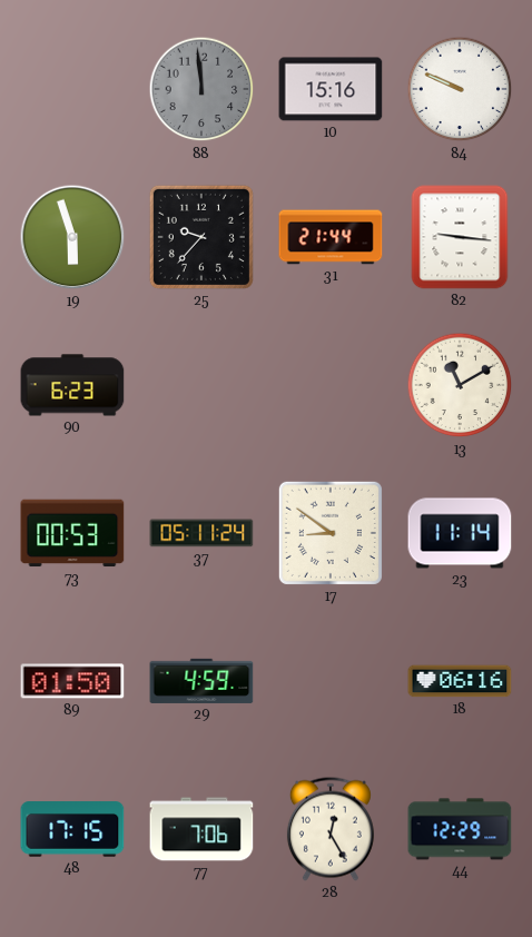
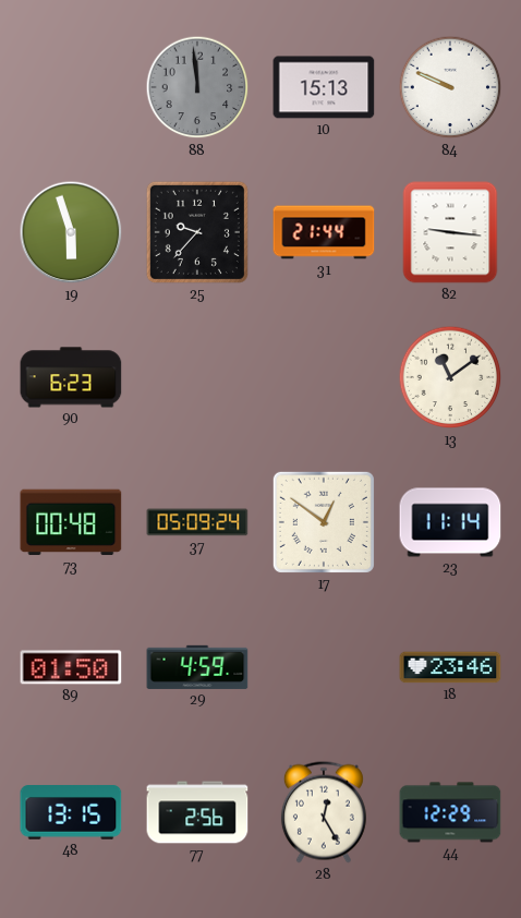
10: 15:16 -> 15:13 (324, 87)
13: 11:10 -> 11:09 (450, 377)
73: 00:53 -> 00:48 (71, 522)
37: 05:11 -> 05:09 (197, 522)
17: 8:51 -> 12:51 (324, 522)
18: 06:16 -> 23:46 (450, 667)
48: 17:15 -> 13:15 (71, 812)
77: 7:06 -> 2:56 (197, 812)
